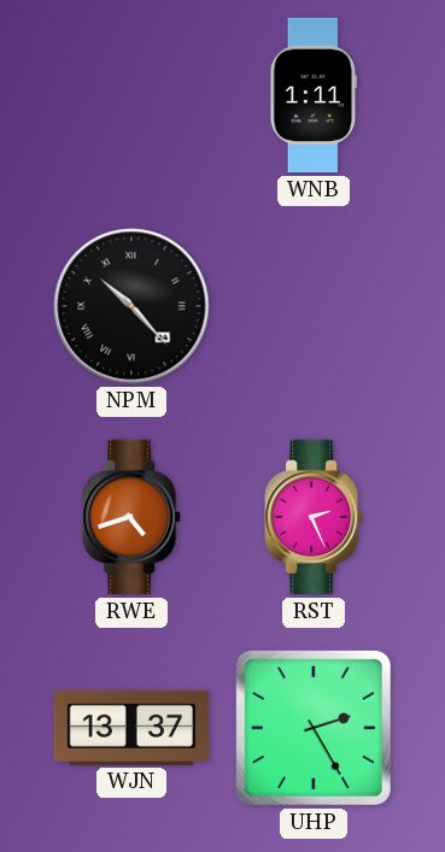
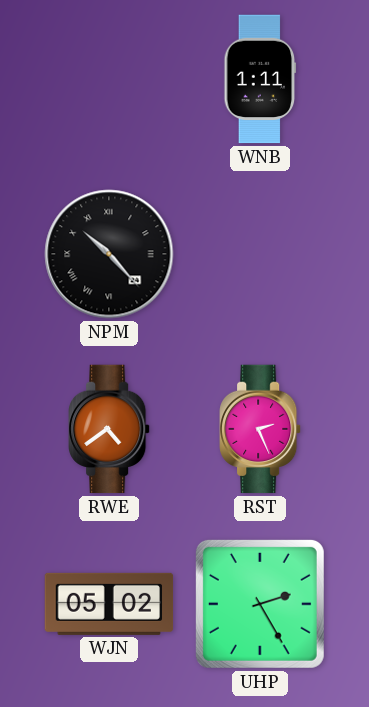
RWE: 4:42 -> 4:39 (109, 429)
WJN: 13:37 -> 05:02 (109, 604)
